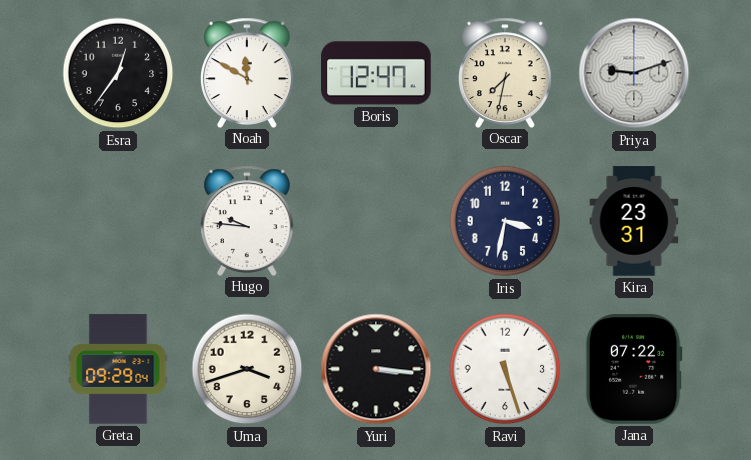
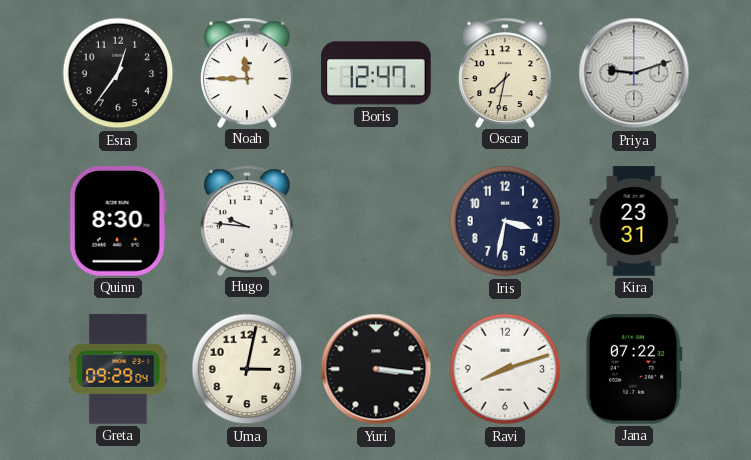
Noah: 11:50 -> 11:45 (247, 72)
Quinn: none -> 8:30 (118, 222)
Uma: 3:42 -> 3:02 (247, 369)
Ravi: 5:27 -> 8:12 (505, 369)
